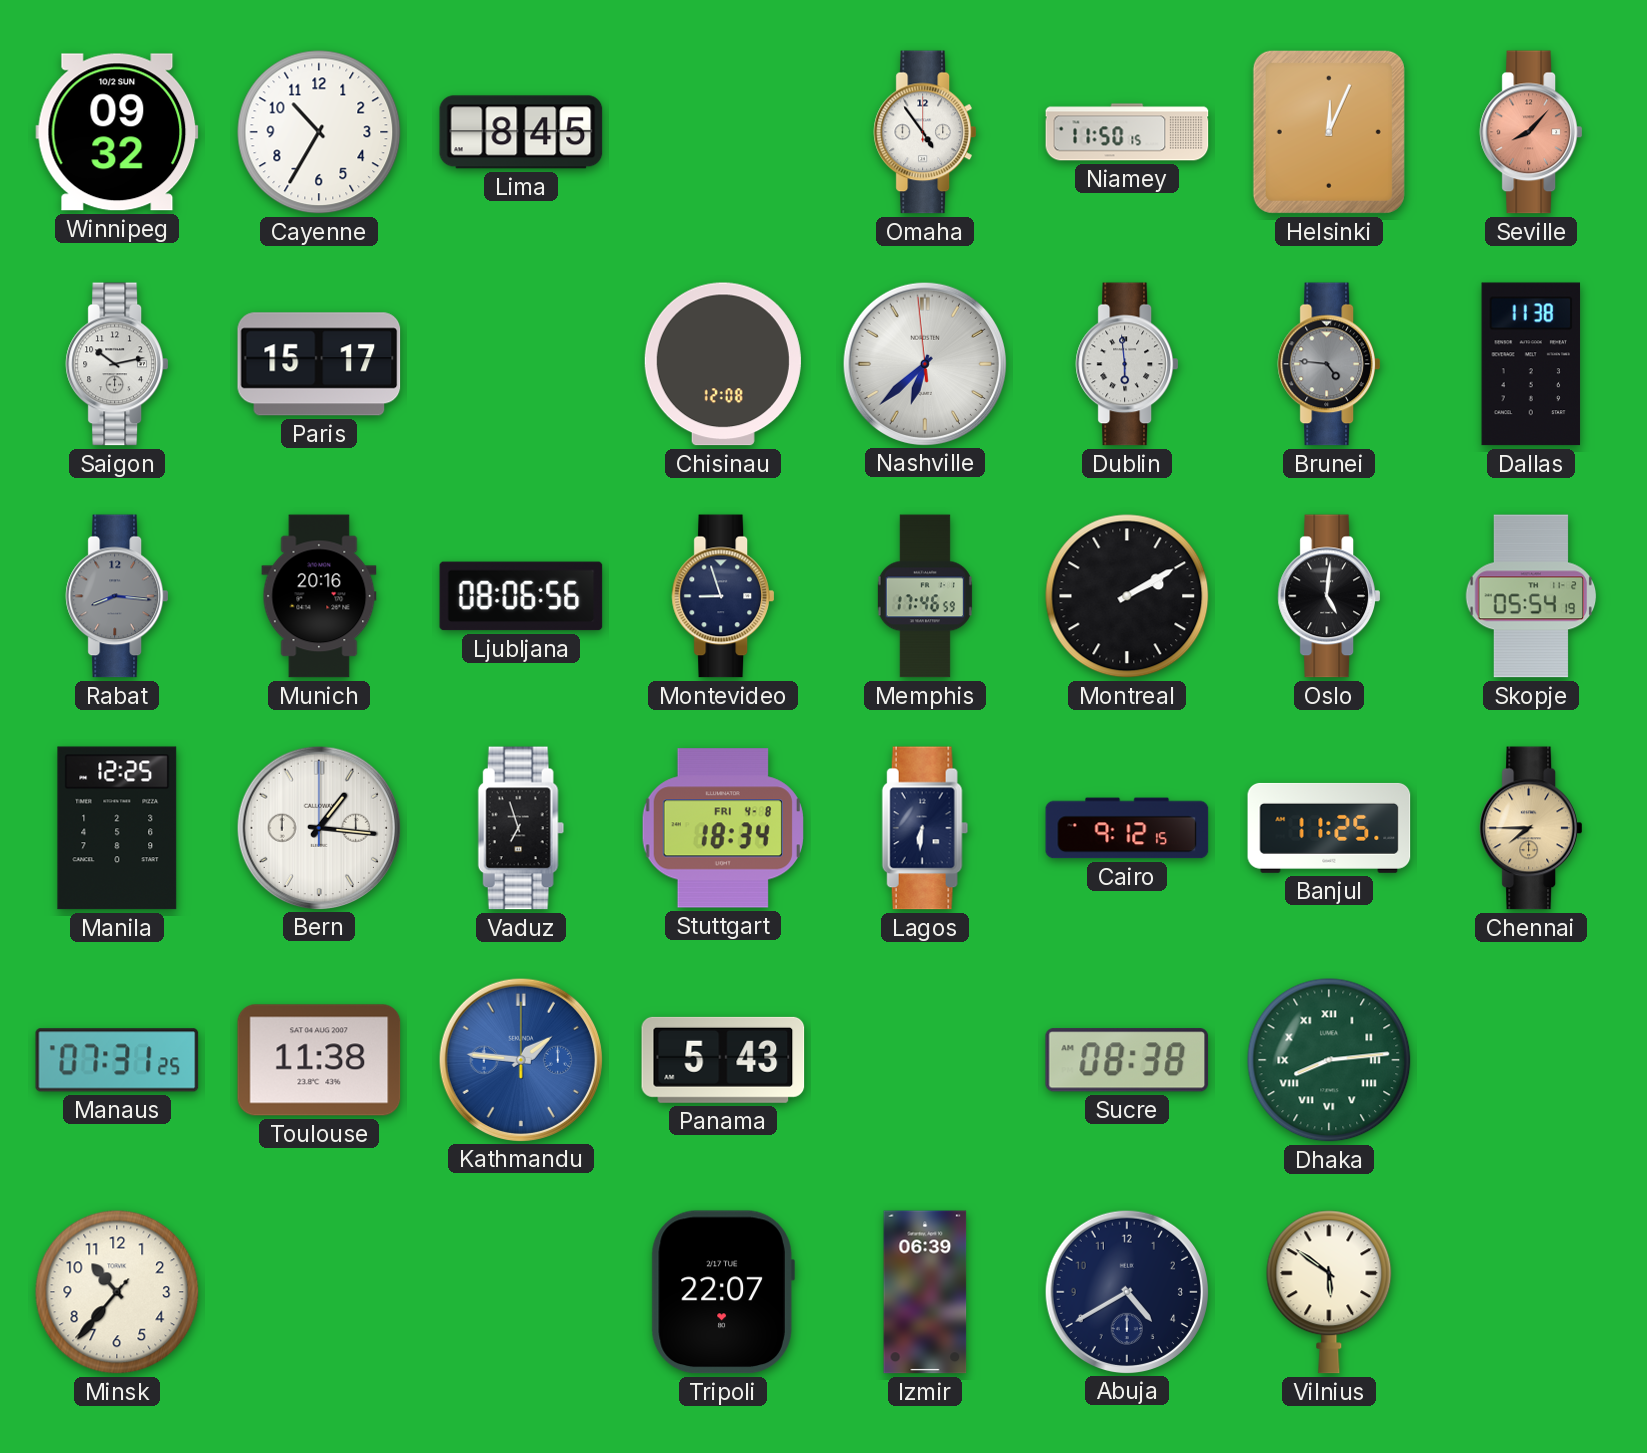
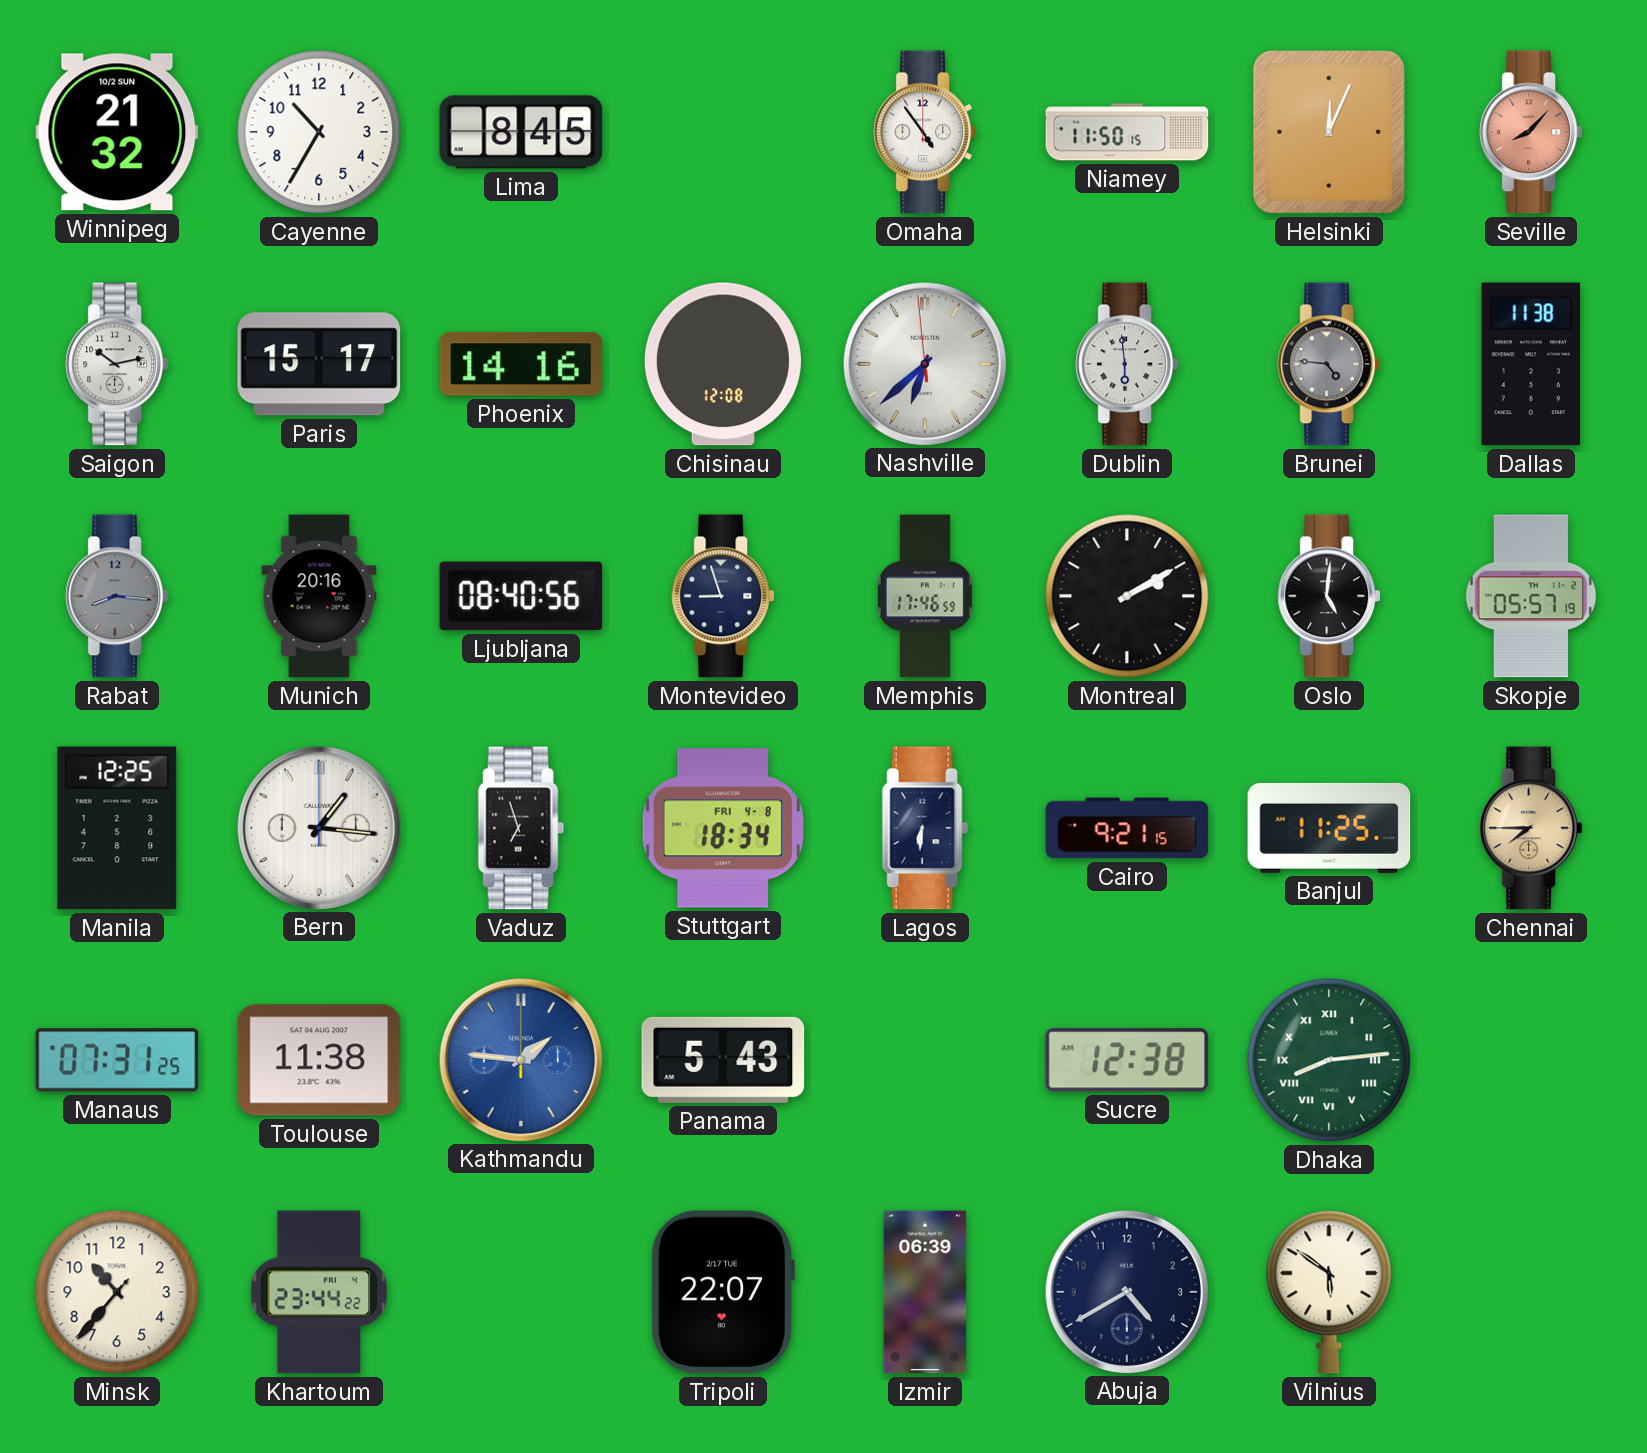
Winnipeg: 09:32 -> 21:32 (117, 132)
Phoenix: none -> 14:16 (521, 364)
Ljubljana: 08:06 -> 08:40 (521, 596)
Skopje: 05:54 -> 05:57 (1531, 596)
Cairo: 9:12 -> 9:21 (1127, 828)
Sucre: 08:38 -> 12:38 (1127, 1060)
Khartoum: none -> 23:44 (319, 1292)
